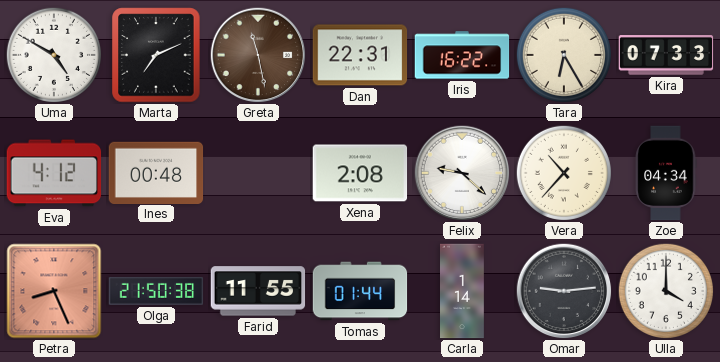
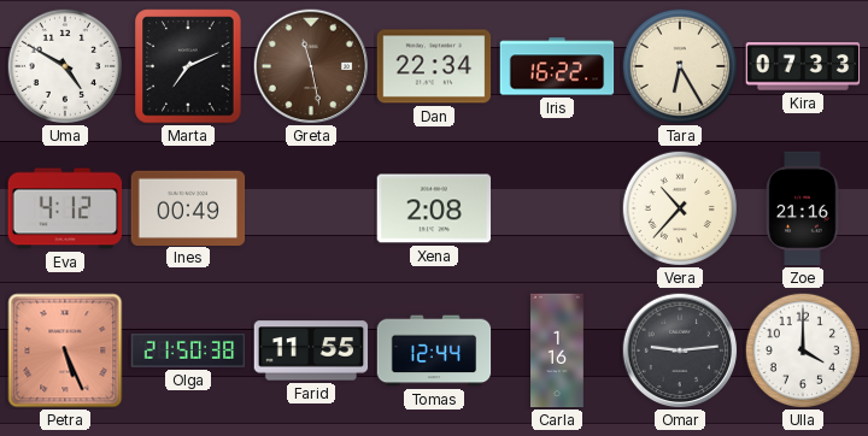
Dan: 22:31 -> 22:34 (434, 66)
Ines: 00:48 -> 00:49 (188, 207)
Felix: 9:22 -> none (462, 173)
Zoe: 04:34 -> 21:16 (803, 208)
Petra: 8:26 -> 5:26 (65, 350)
Tomas: 01:44 -> 12:44 (434, 350)
Carla: 1:14 -> 1:16 (558, 350)
